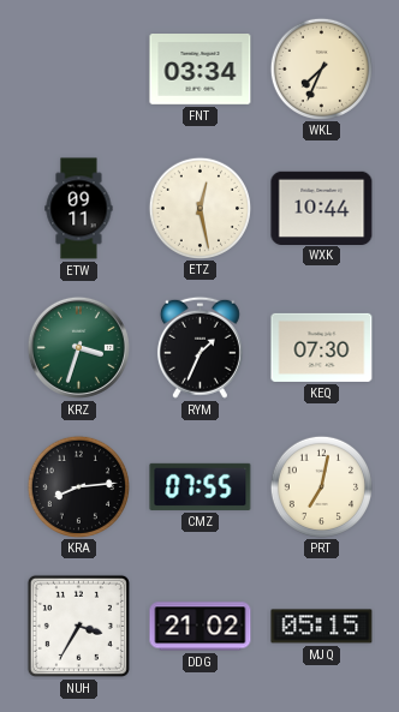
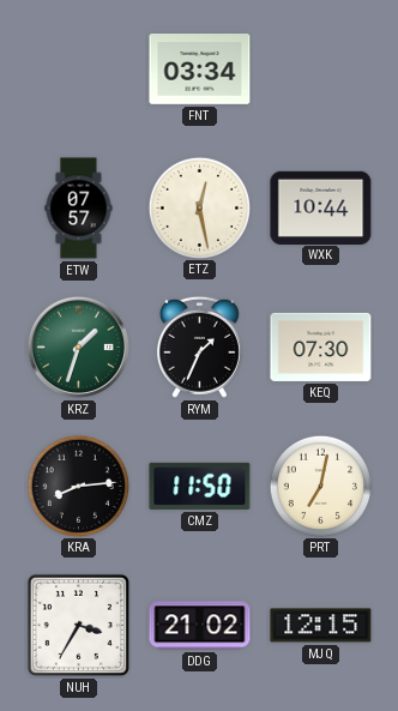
WKL: 7:34 -> none (321, 68)
ETW: 09:11 -> 07:57 (79, 209)
KRZ: 3:33 -> 1:33 (78, 347)
CMZ: 07:55 -> 11:50 (200, 486)
MJQ: 05:15 -> 12:15 (321, 626)
